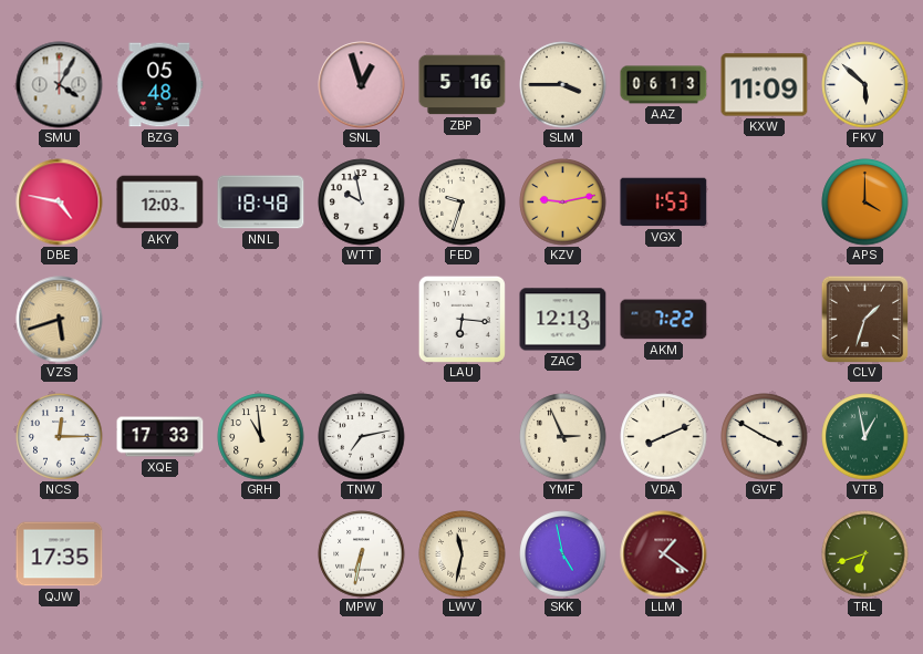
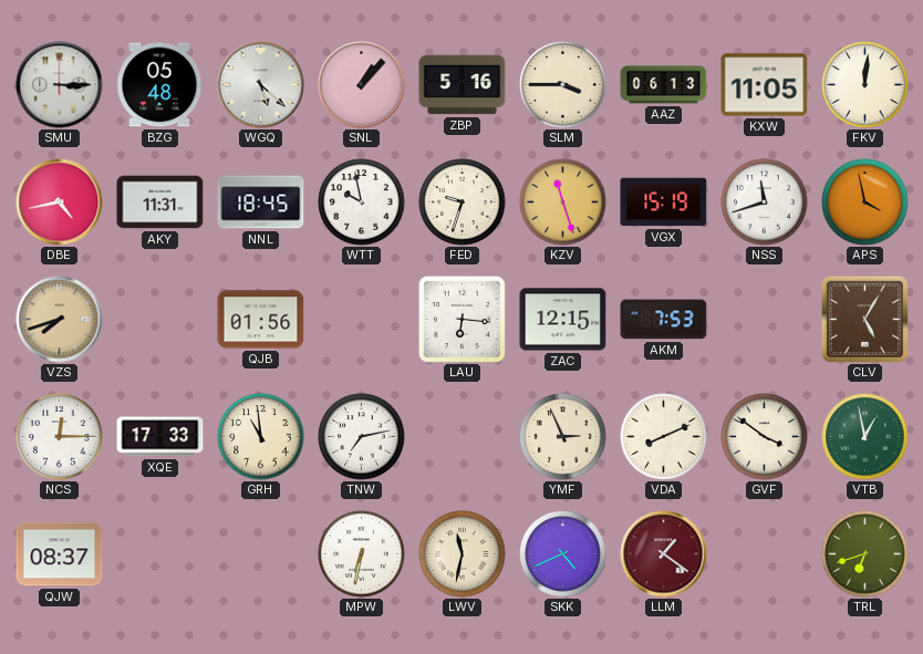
SMU: 4:05 -> 3:15 (60, 85)
WGQ: none -> 5:22 (261, 85)
SNL: 12:57 -> 1:07 (362, 85)
KXW: 11:09 -> 11:05 (765, 85)
FKV: 5:52 -> 12:01 (865, 85)
DBE: 4:47 -> 4:43 (60, 203)
AKY: 12:03 -> 11:31 (160, 203)
NNL: 18:48 -> 18:45 (261, 203)
KZV: 9:13 -> 11:27 (563, 203)
VGX: 1:53 -> 15:19 (664, 203)
NSS: none -> 11:42 (765, 203)
APS: 4:00 -> 3:58 (865, 203)
VZS: 5:42 -> 7:42 (60, 320)
QJB: none -> 01:56 (261, 320)
ZAC: 12:13 -> 12:15 (563, 320)
AKM: 7:22 -> 7:53 (664, 320)
CLV: 1:33 -> 5:05 (864, 319)
GVF: 3:50 -> 3:51 (765, 437)
QJW: 17:35 -> 08:37 (60, 554)
SKK: 4:58 -> 4:41 (563, 554)
